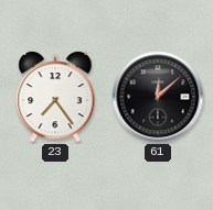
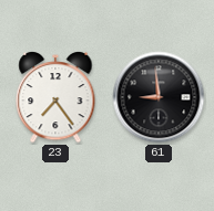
61: 12:08 -> 8:59 (159, 97)
